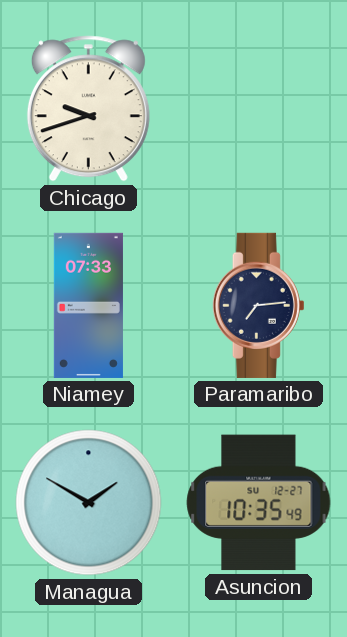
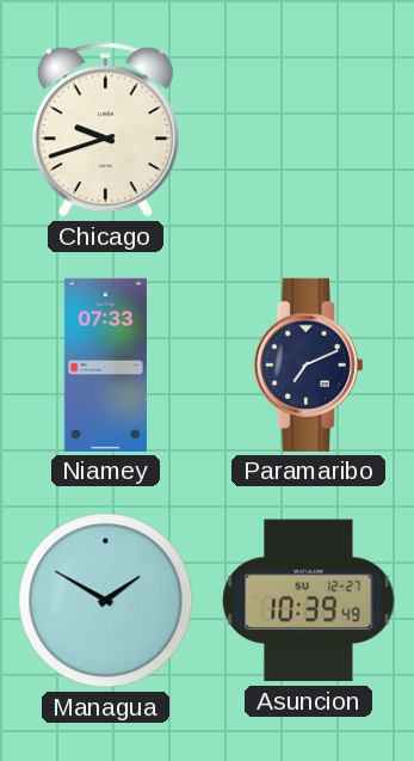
Paramaribo: 7:14 -> 7:11 (308, 364)
Asuncion: 10:35 -> 10:39 (309, 601)
